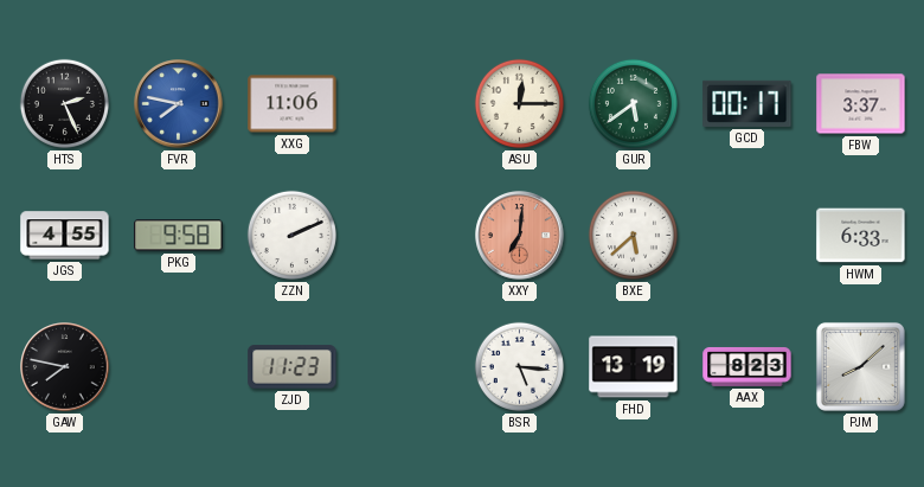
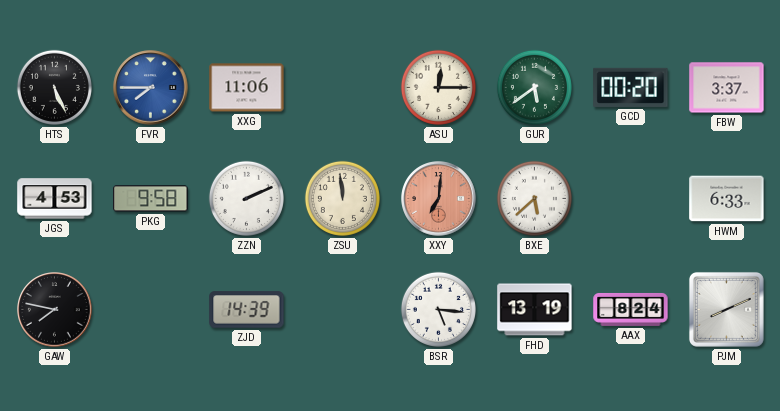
HTS: 2:26 -> 5:26 (54, 87)
FVR: 7:47 -> 7:45 (151, 88)
GCD: 00:17 -> 00:20 (631, 87)
JGS: 4:55 -> 4:53 (55, 199)
ZSU: none -> 11:59 (342, 198)
ZJD: 11:23 -> 14:39 (247, 310)
AAX: 8:23 -> 8:24 (631, 309)
PJM: 8:08 -> 8:11 (726, 309)
